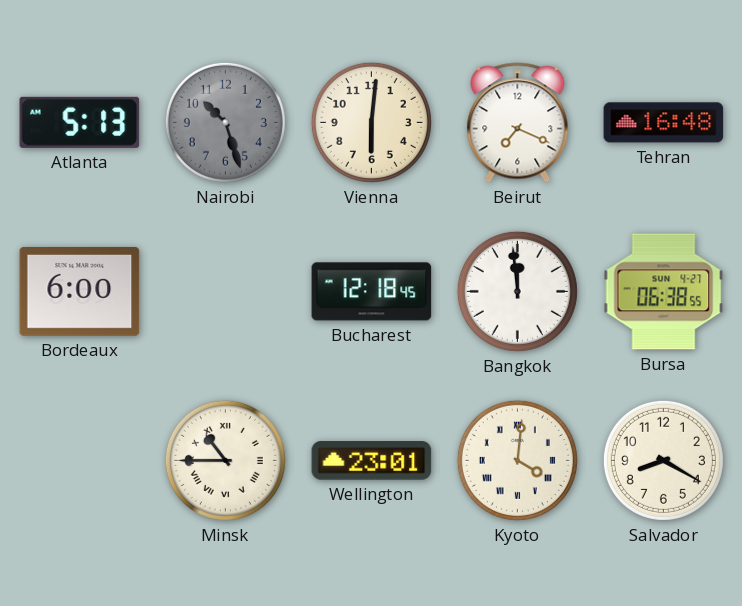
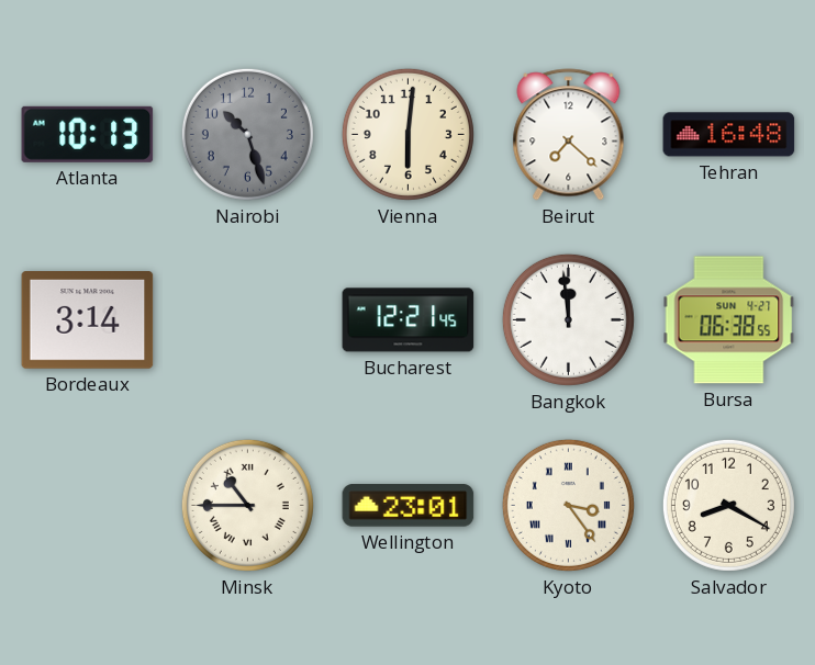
Atlanta: 5:13 -> 10:13 (88, 134)
Beirut: 7:19 -> 7:22 (569, 135)
Bordeaux: 6:00 -> 3:14 (88, 320)
Bucharest: 12:18 -> 12:21 (409, 320)
Kyoto: 4:01 -> 3:24 (568, 505)
